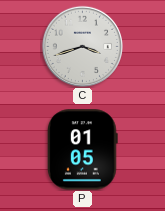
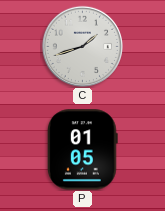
C: 3:42 -> 1:42 (82, 46)
